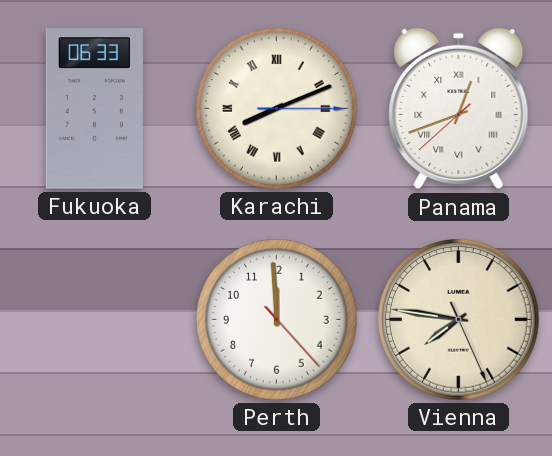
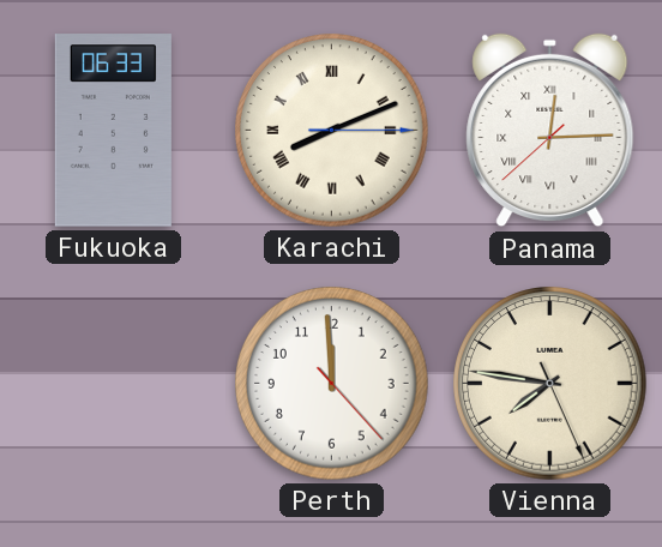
Panama: 12:41 -> 12:14 (550, 131)
